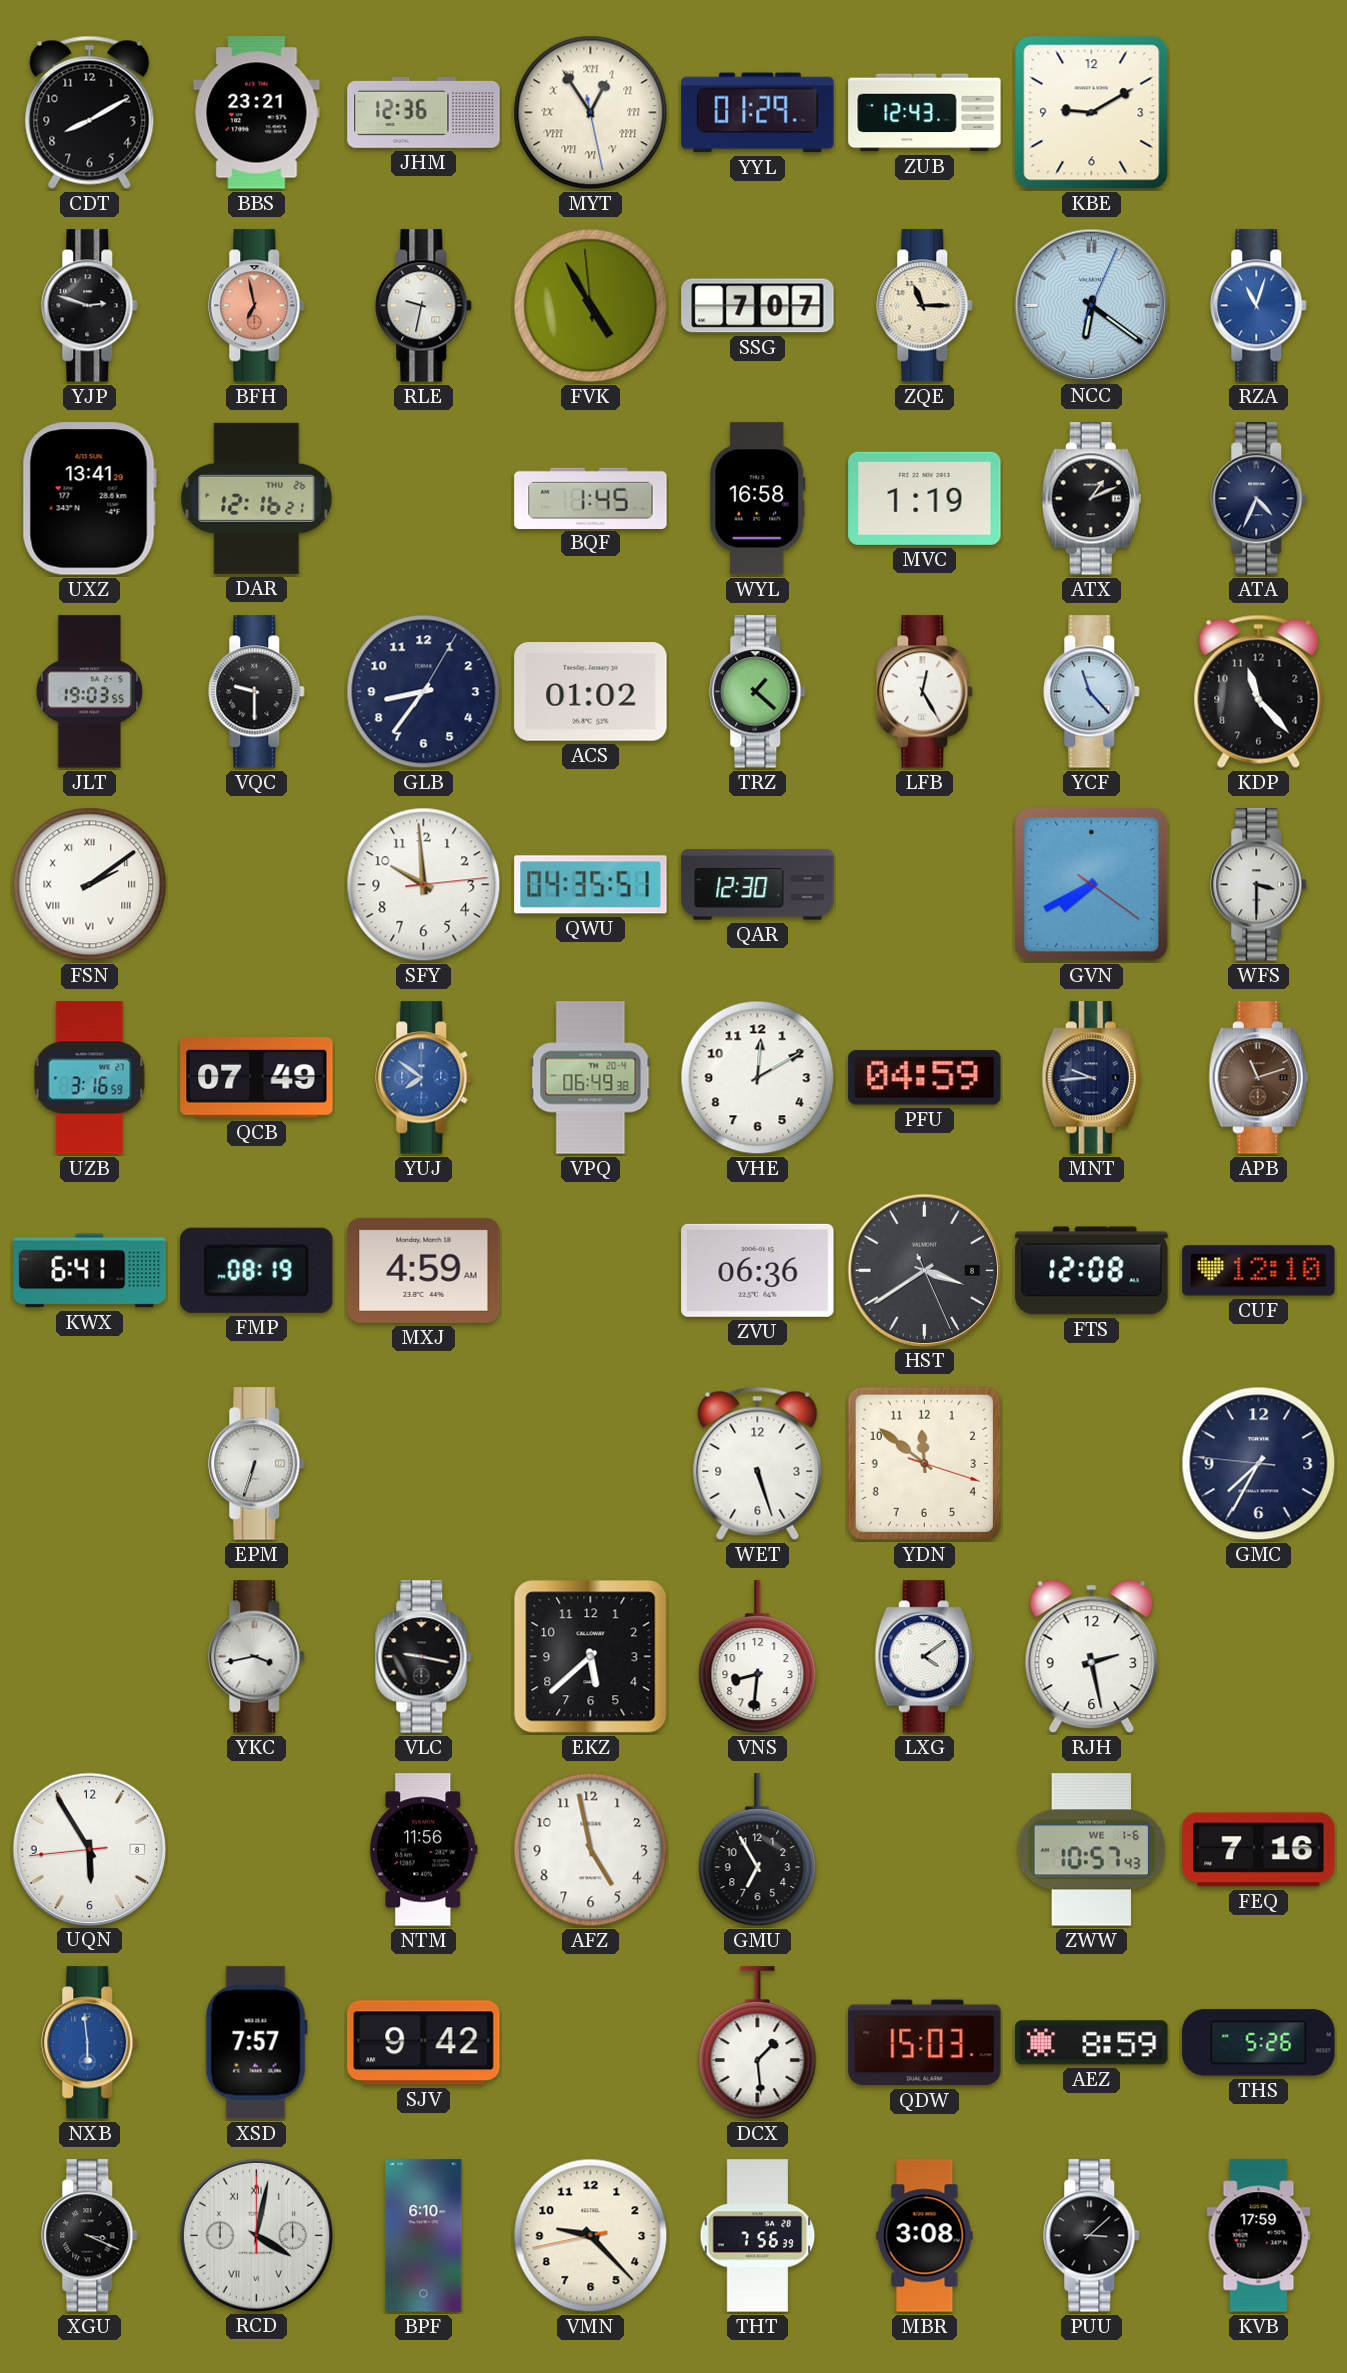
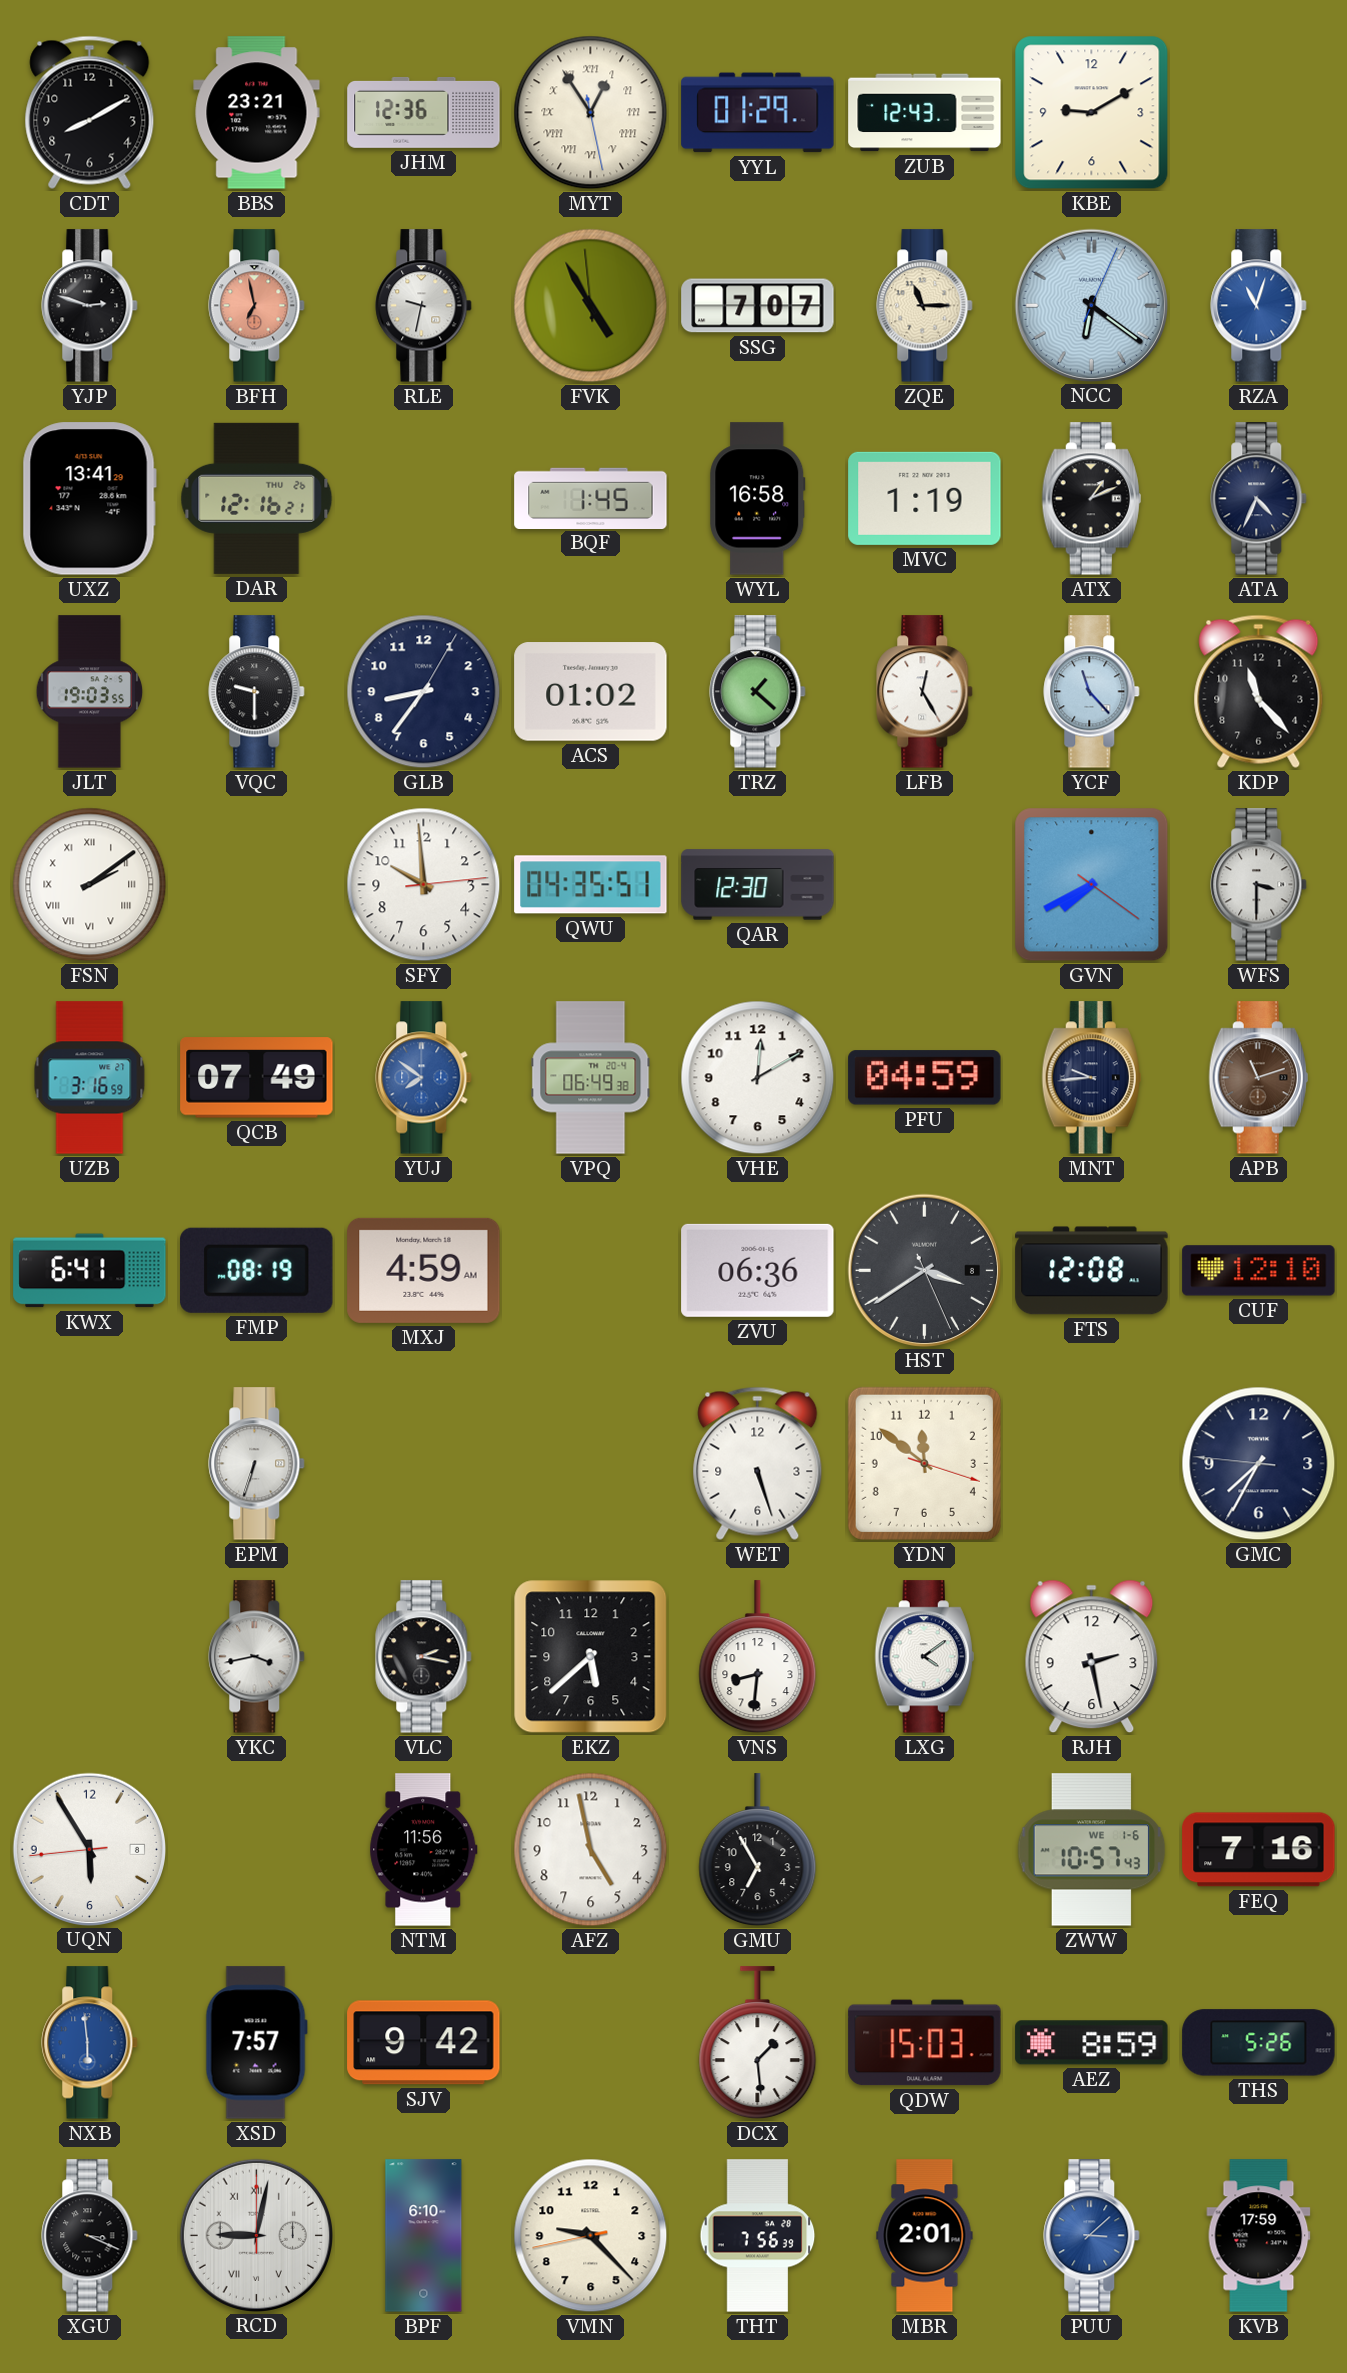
VLC: 9:17 -> 2:17 (424, 1657)
RCD: 4:02 -> 9:02 (256, 2235)
MBR: 3:08 -> 2:01 (925, 2236)
PUU dial: black -> blue (1092, 2236)
